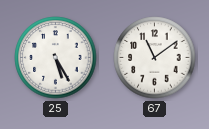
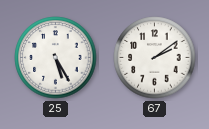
67: 11:09 -> 2:09 (155, 58)
